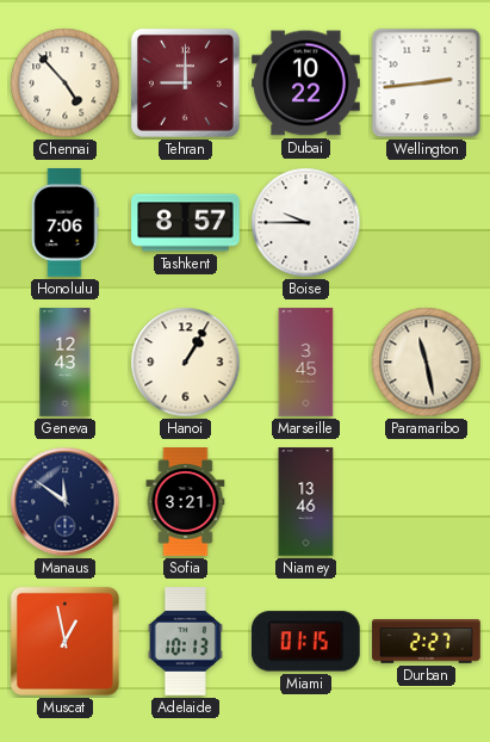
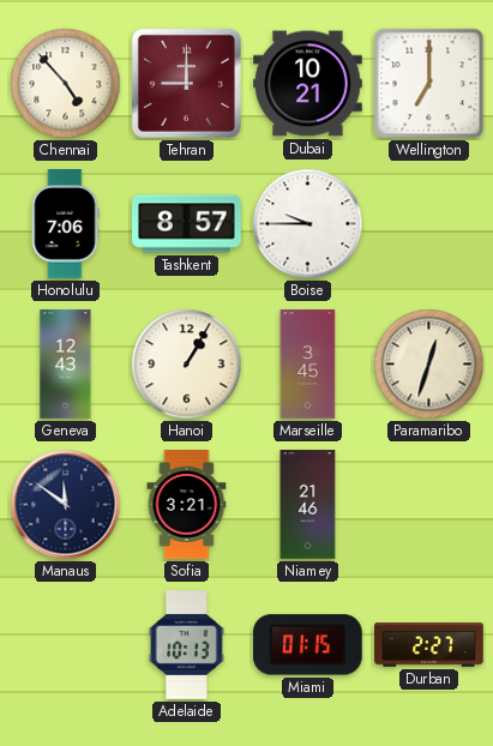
Dubai: 10:22 -> 10:21 (308, 84)
Wellington: 2:44 -> 7:00 (429, 84)
Paramaribo: 11:28 -> 12:33 (429, 365)
Niamey: 13:46 -> 21:46 (308, 505)
Muscat: 12:58 -> none (64, 641)
